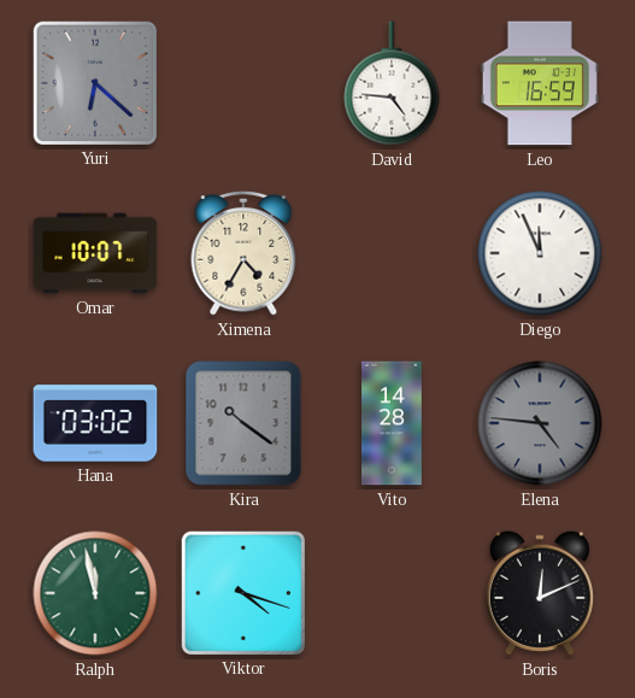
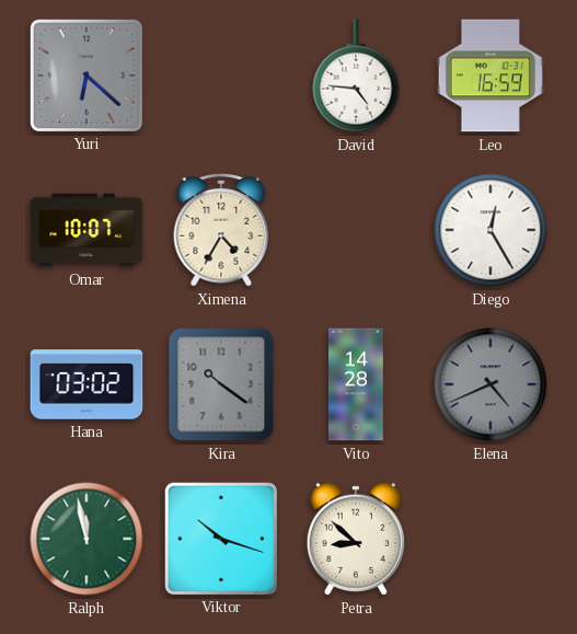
Diego: 11:56 -> 12:25 (491, 230)
Elena: 4:46 -> 4:41 (491, 384)
Viktor: 4:18 -> 10:18 (220, 538)
Petra: none -> 8:52 (356, 539)
Boris: 12:11 -> none (540, 593)
